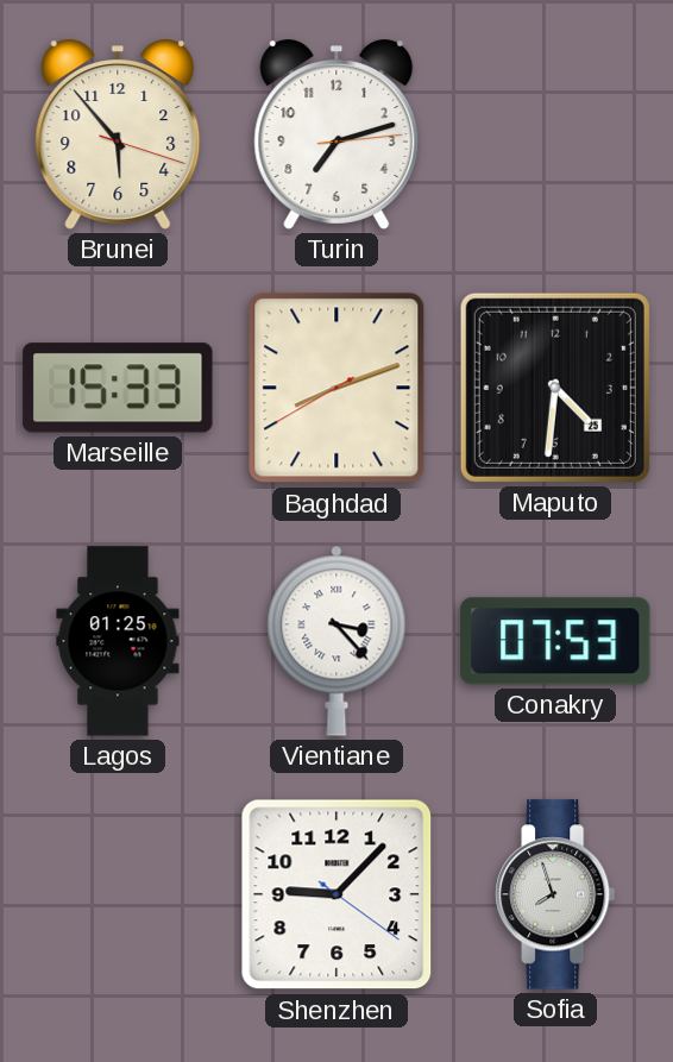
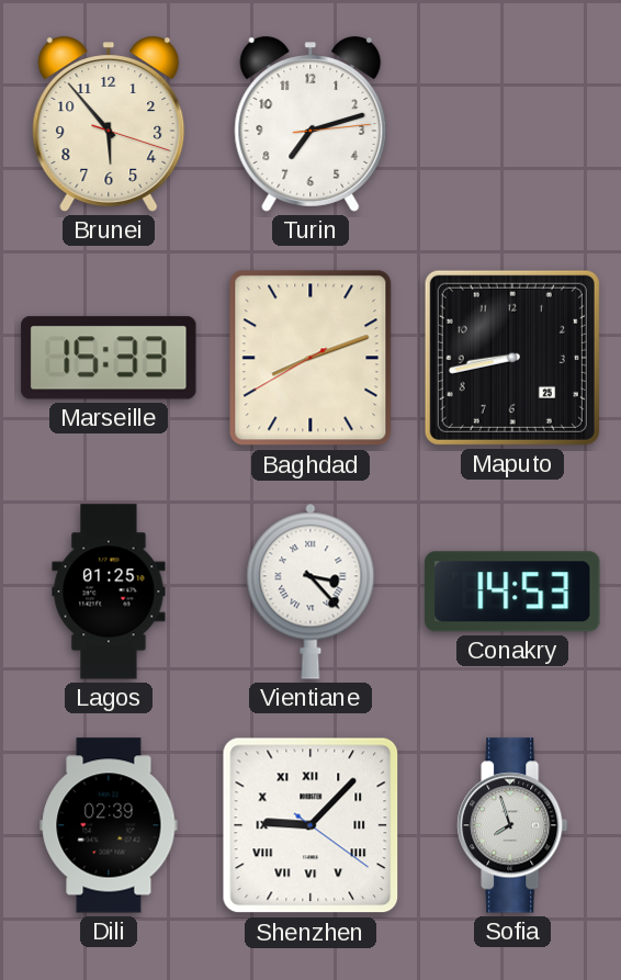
Maputo: 4:31 -> 8:43 (512, 358)
Conakry: 07:53 -> 14:53 (512, 592)
Dili: none -> 02:39 (109, 825)
Shenzhen numerals: Arabic -> Roman (310, 825)
